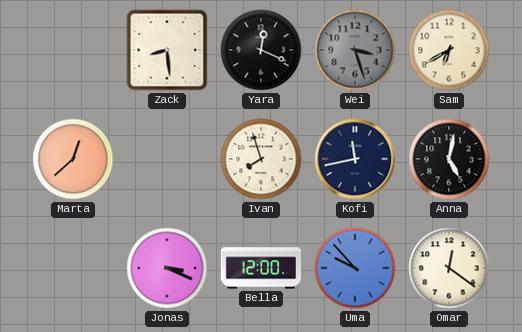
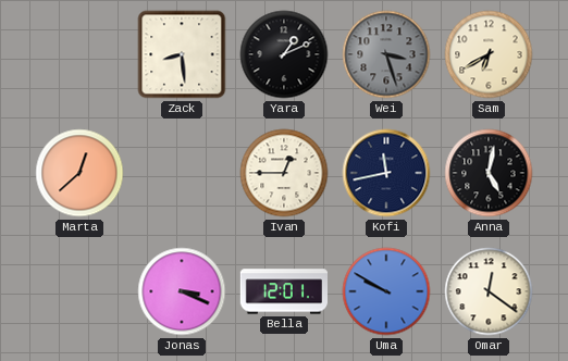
Yara: 12:19 -> 1:11 (284, 54)
Ivan: 7:57 -> 12:45 (284, 173)
Bella: 12:00 -> 12:01 (283, 291)
Uma: 9:53 -> 9:50 (386, 291)
